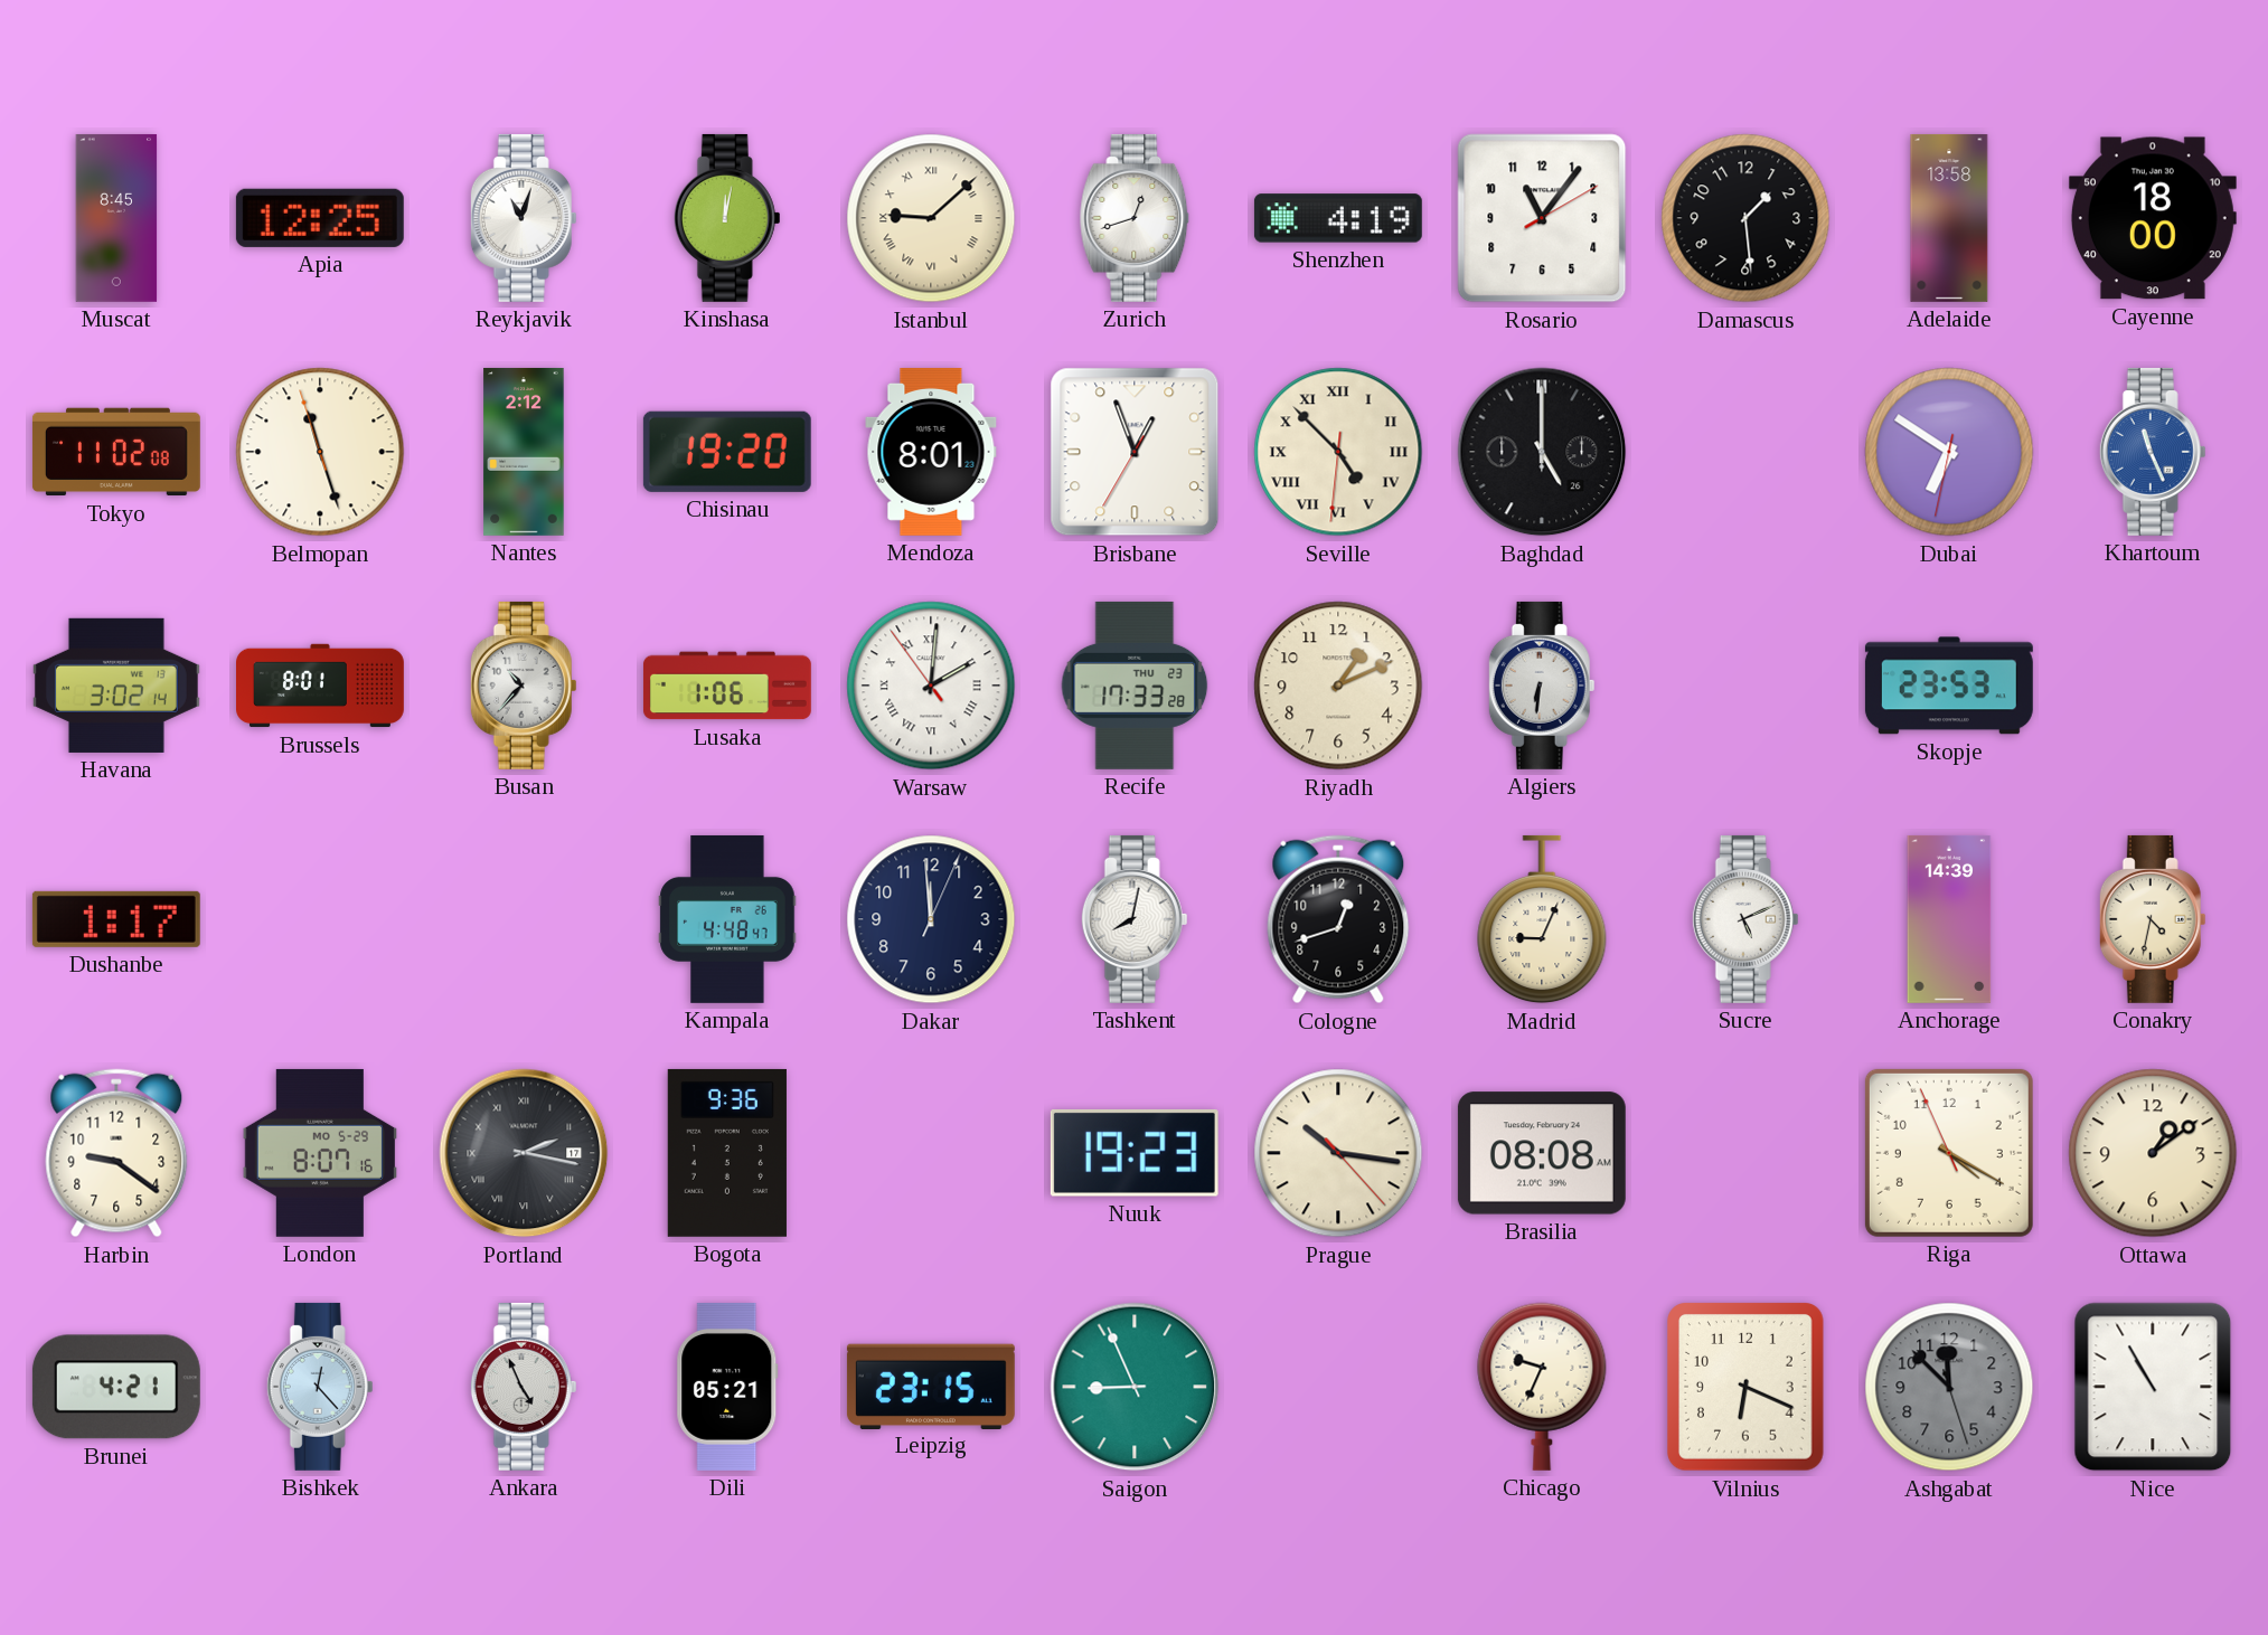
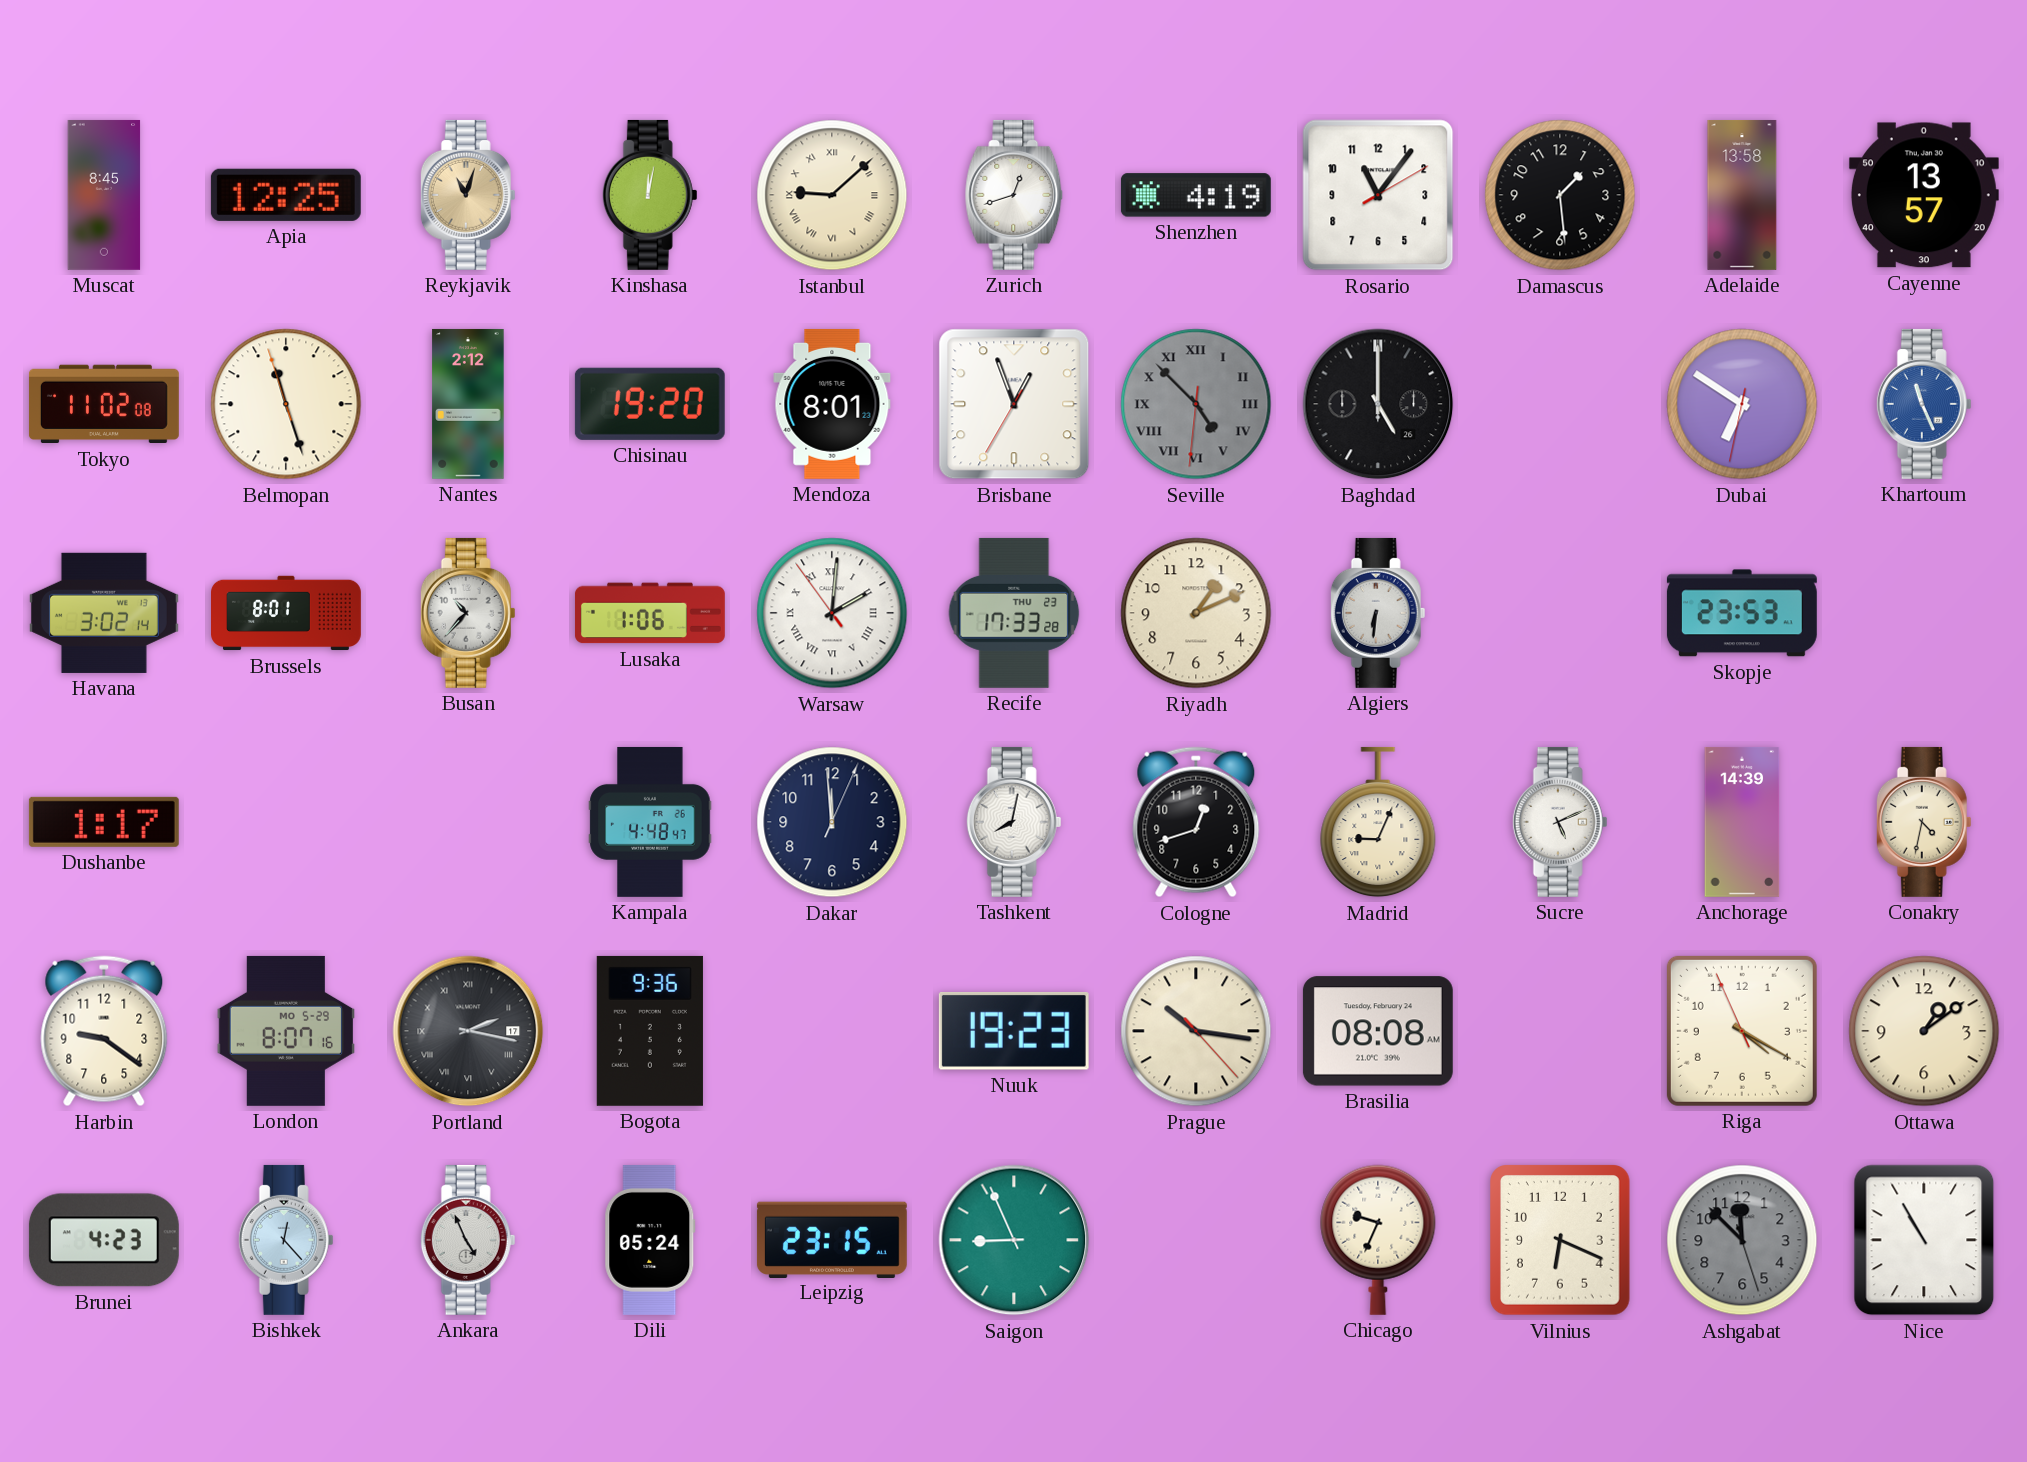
Reykjavik dial: white -> champagne (468, 195)
Cayenne: 18:00 -> 13:57 (1924, 195)
Seville dial: cream -> grey (1196, 404)
Brunei: 4:21 -> 4:23 (104, 1240)
Dili: 05:21 -> 05:24 (650, 1240)
